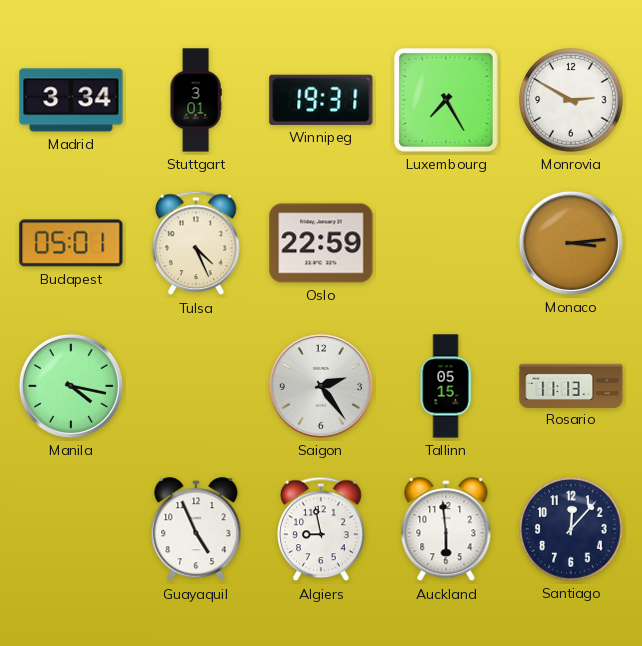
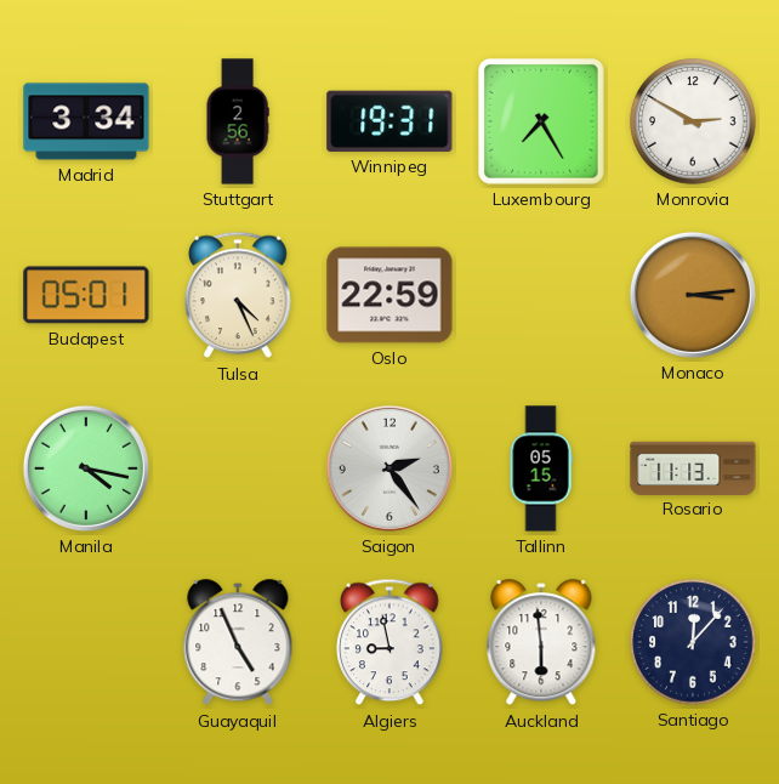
Stuttgart: 3:01 -> 2:56 (238, 121)
